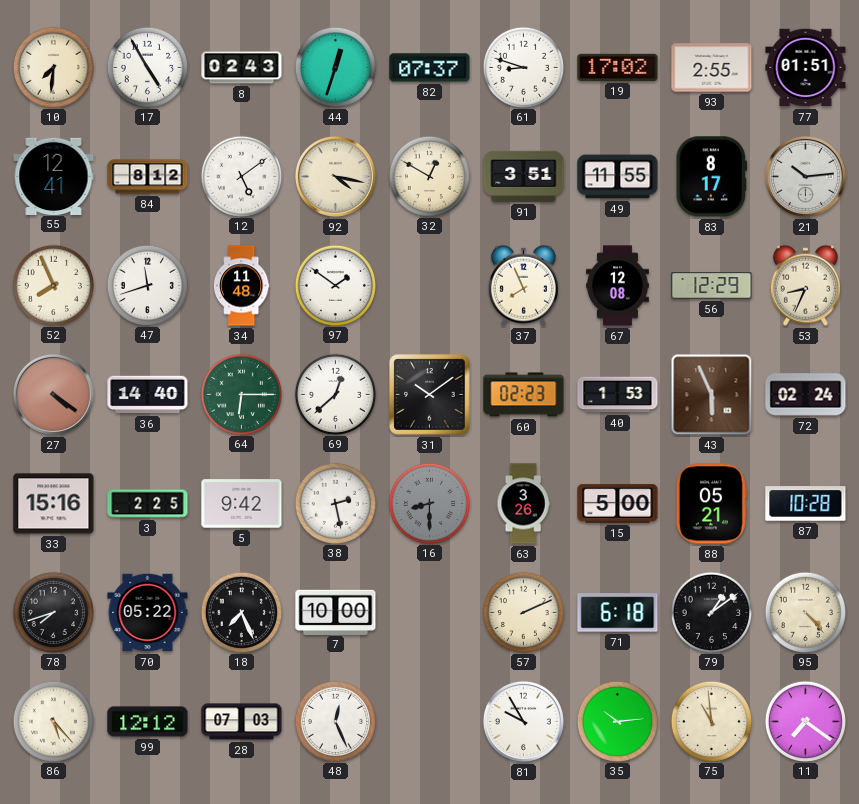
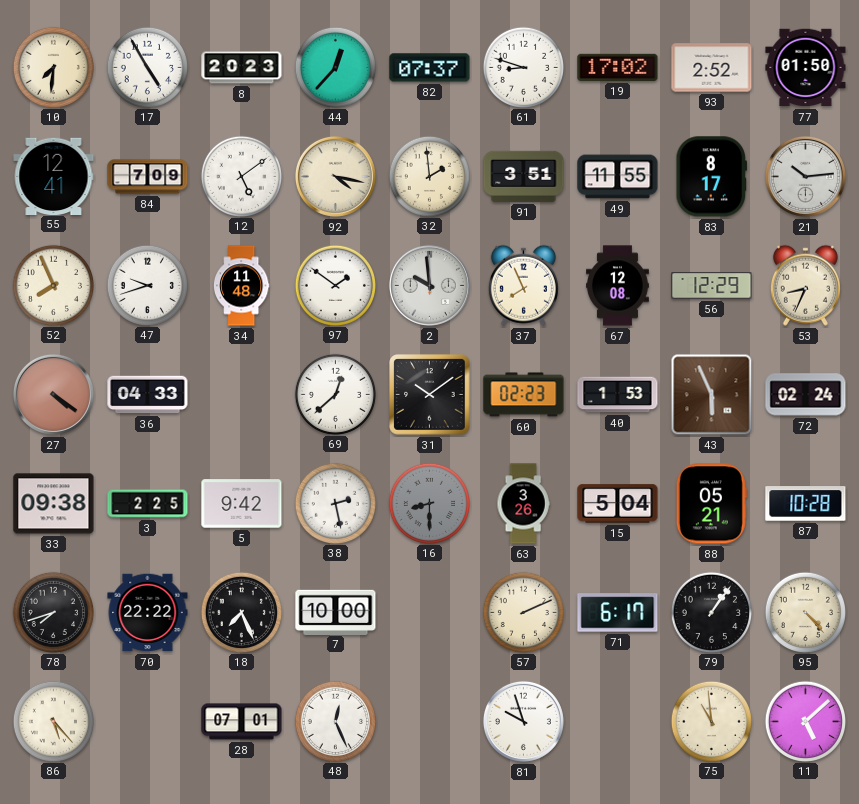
8: 02:43 -> 20:23 (242, 68)
44: 12:33 -> 12:37 (335, 67)
93: 2:55 -> 2:52 (712, 68)
77: 01:51 -> 01:50 (806, 68)
84: 8:12 -> 7:09 (148, 177)
32: 12:50 -> 1:59 (429, 176)
47: 11:42 -> 9:42 (147, 285)
2: none -> 9:59 (429, 285)
36: 14:40 -> 04:33 (148, 395)
64: 6:15 -> none (241, 394)
33: 15:16 -> 09:38 (54, 504)
15: 5:00 -> 5:04 (618, 504)
70: 05:22 -> 22:22 (148, 613)
71: 6:18 -> 6:17 (618, 613)
79: 1:09 -> 1:06 (711, 612)
99: 12:12 -> none (148, 722)
28: 07:03 -> 07:01 (242, 722)
81: 9:55 -> 9:57 (523, 721)
35: 10:14 -> none (617, 721)
11: 7:21 -> 5:08 (805, 721)
